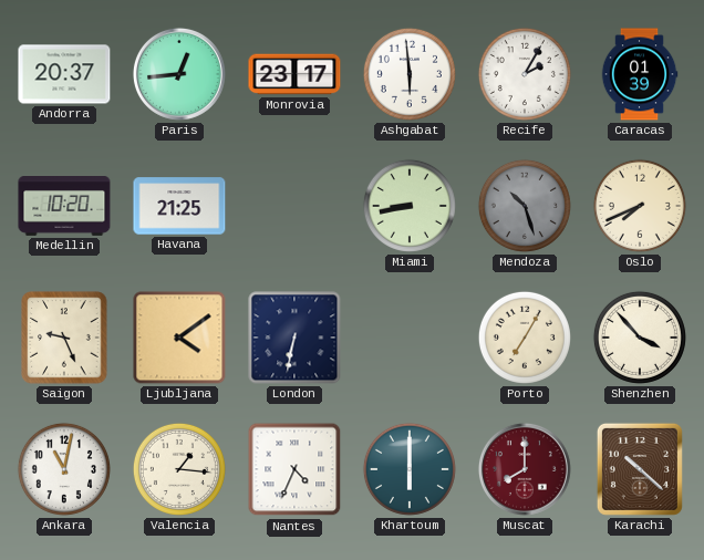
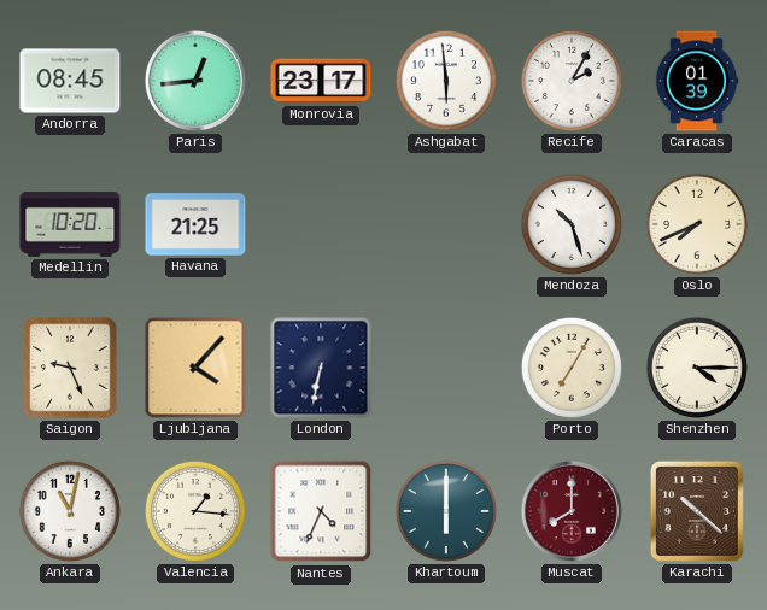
Andorra: 20:37 -> 08:45 (70, 81)
Miami: 8:43 -> none (410, 206)
Mendoza dial: grey -> white (572, 224)
Ljubljana: 4:09 -> 4:07 (195, 368)
Shenzhen: 3:53 -> 4:15 (697, 368)
